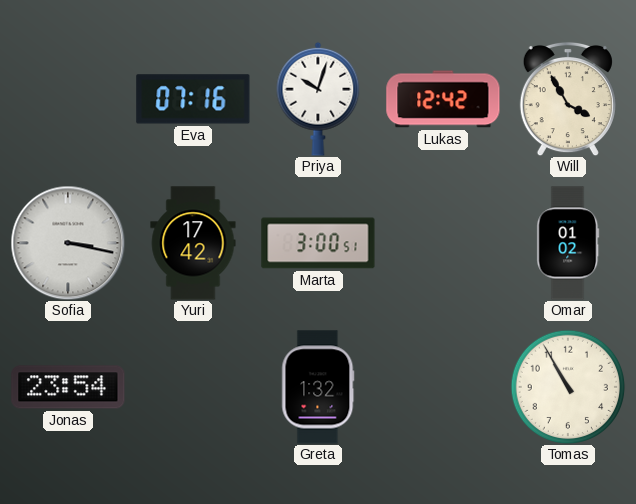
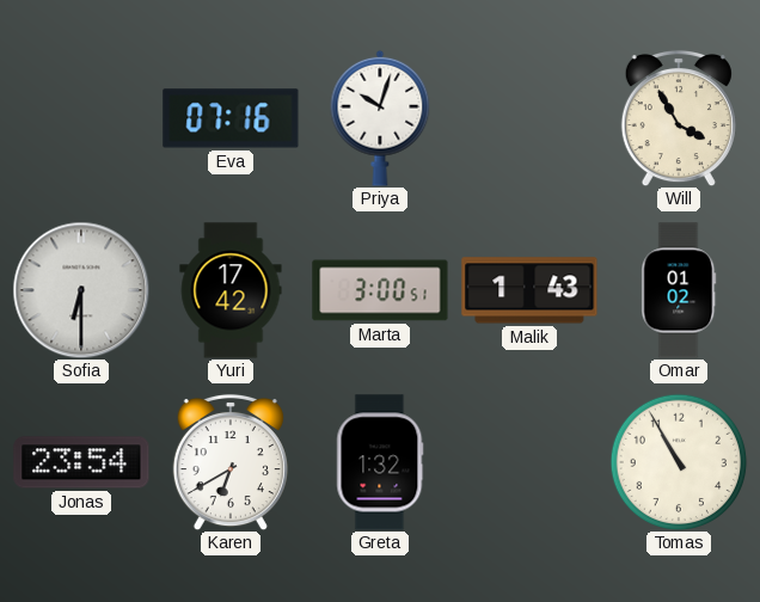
Lukas: 12:42 -> none (443, 99)
Sofia: 3:17 -> 6:30 (81, 290)
Malik: none -> 1:43 (529, 290)
Karen: none -> 6:40 (231, 462)
